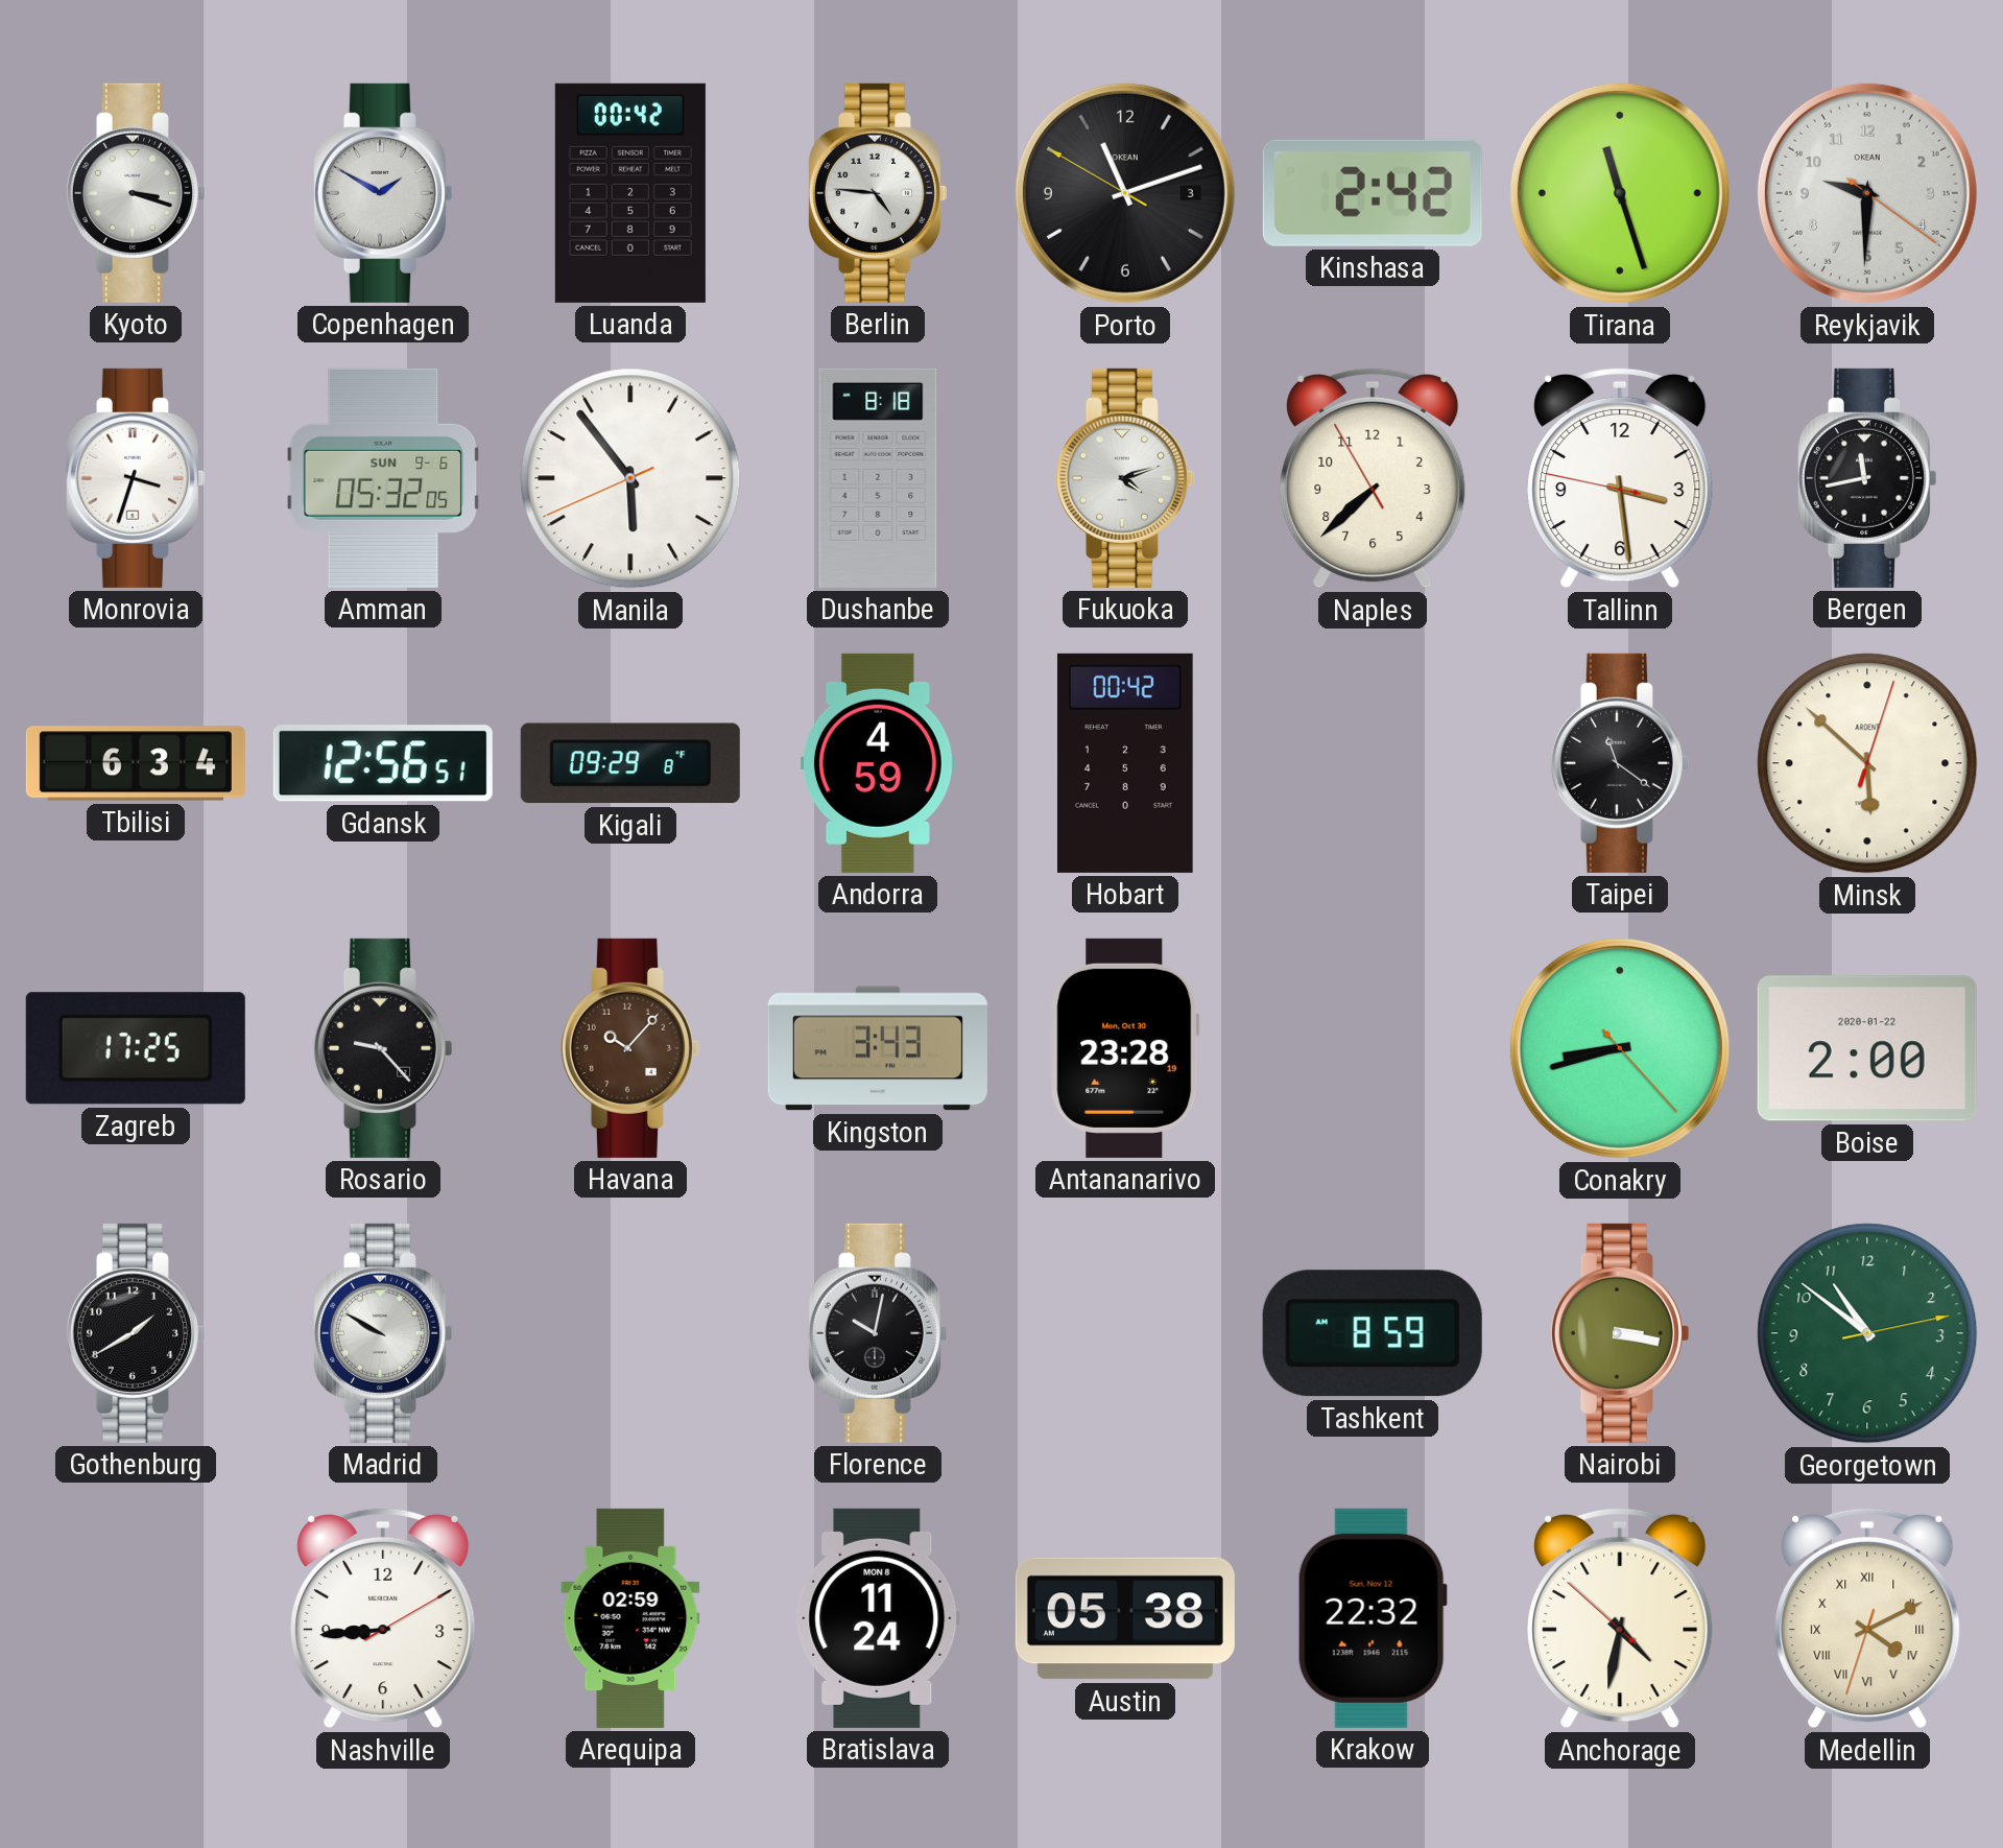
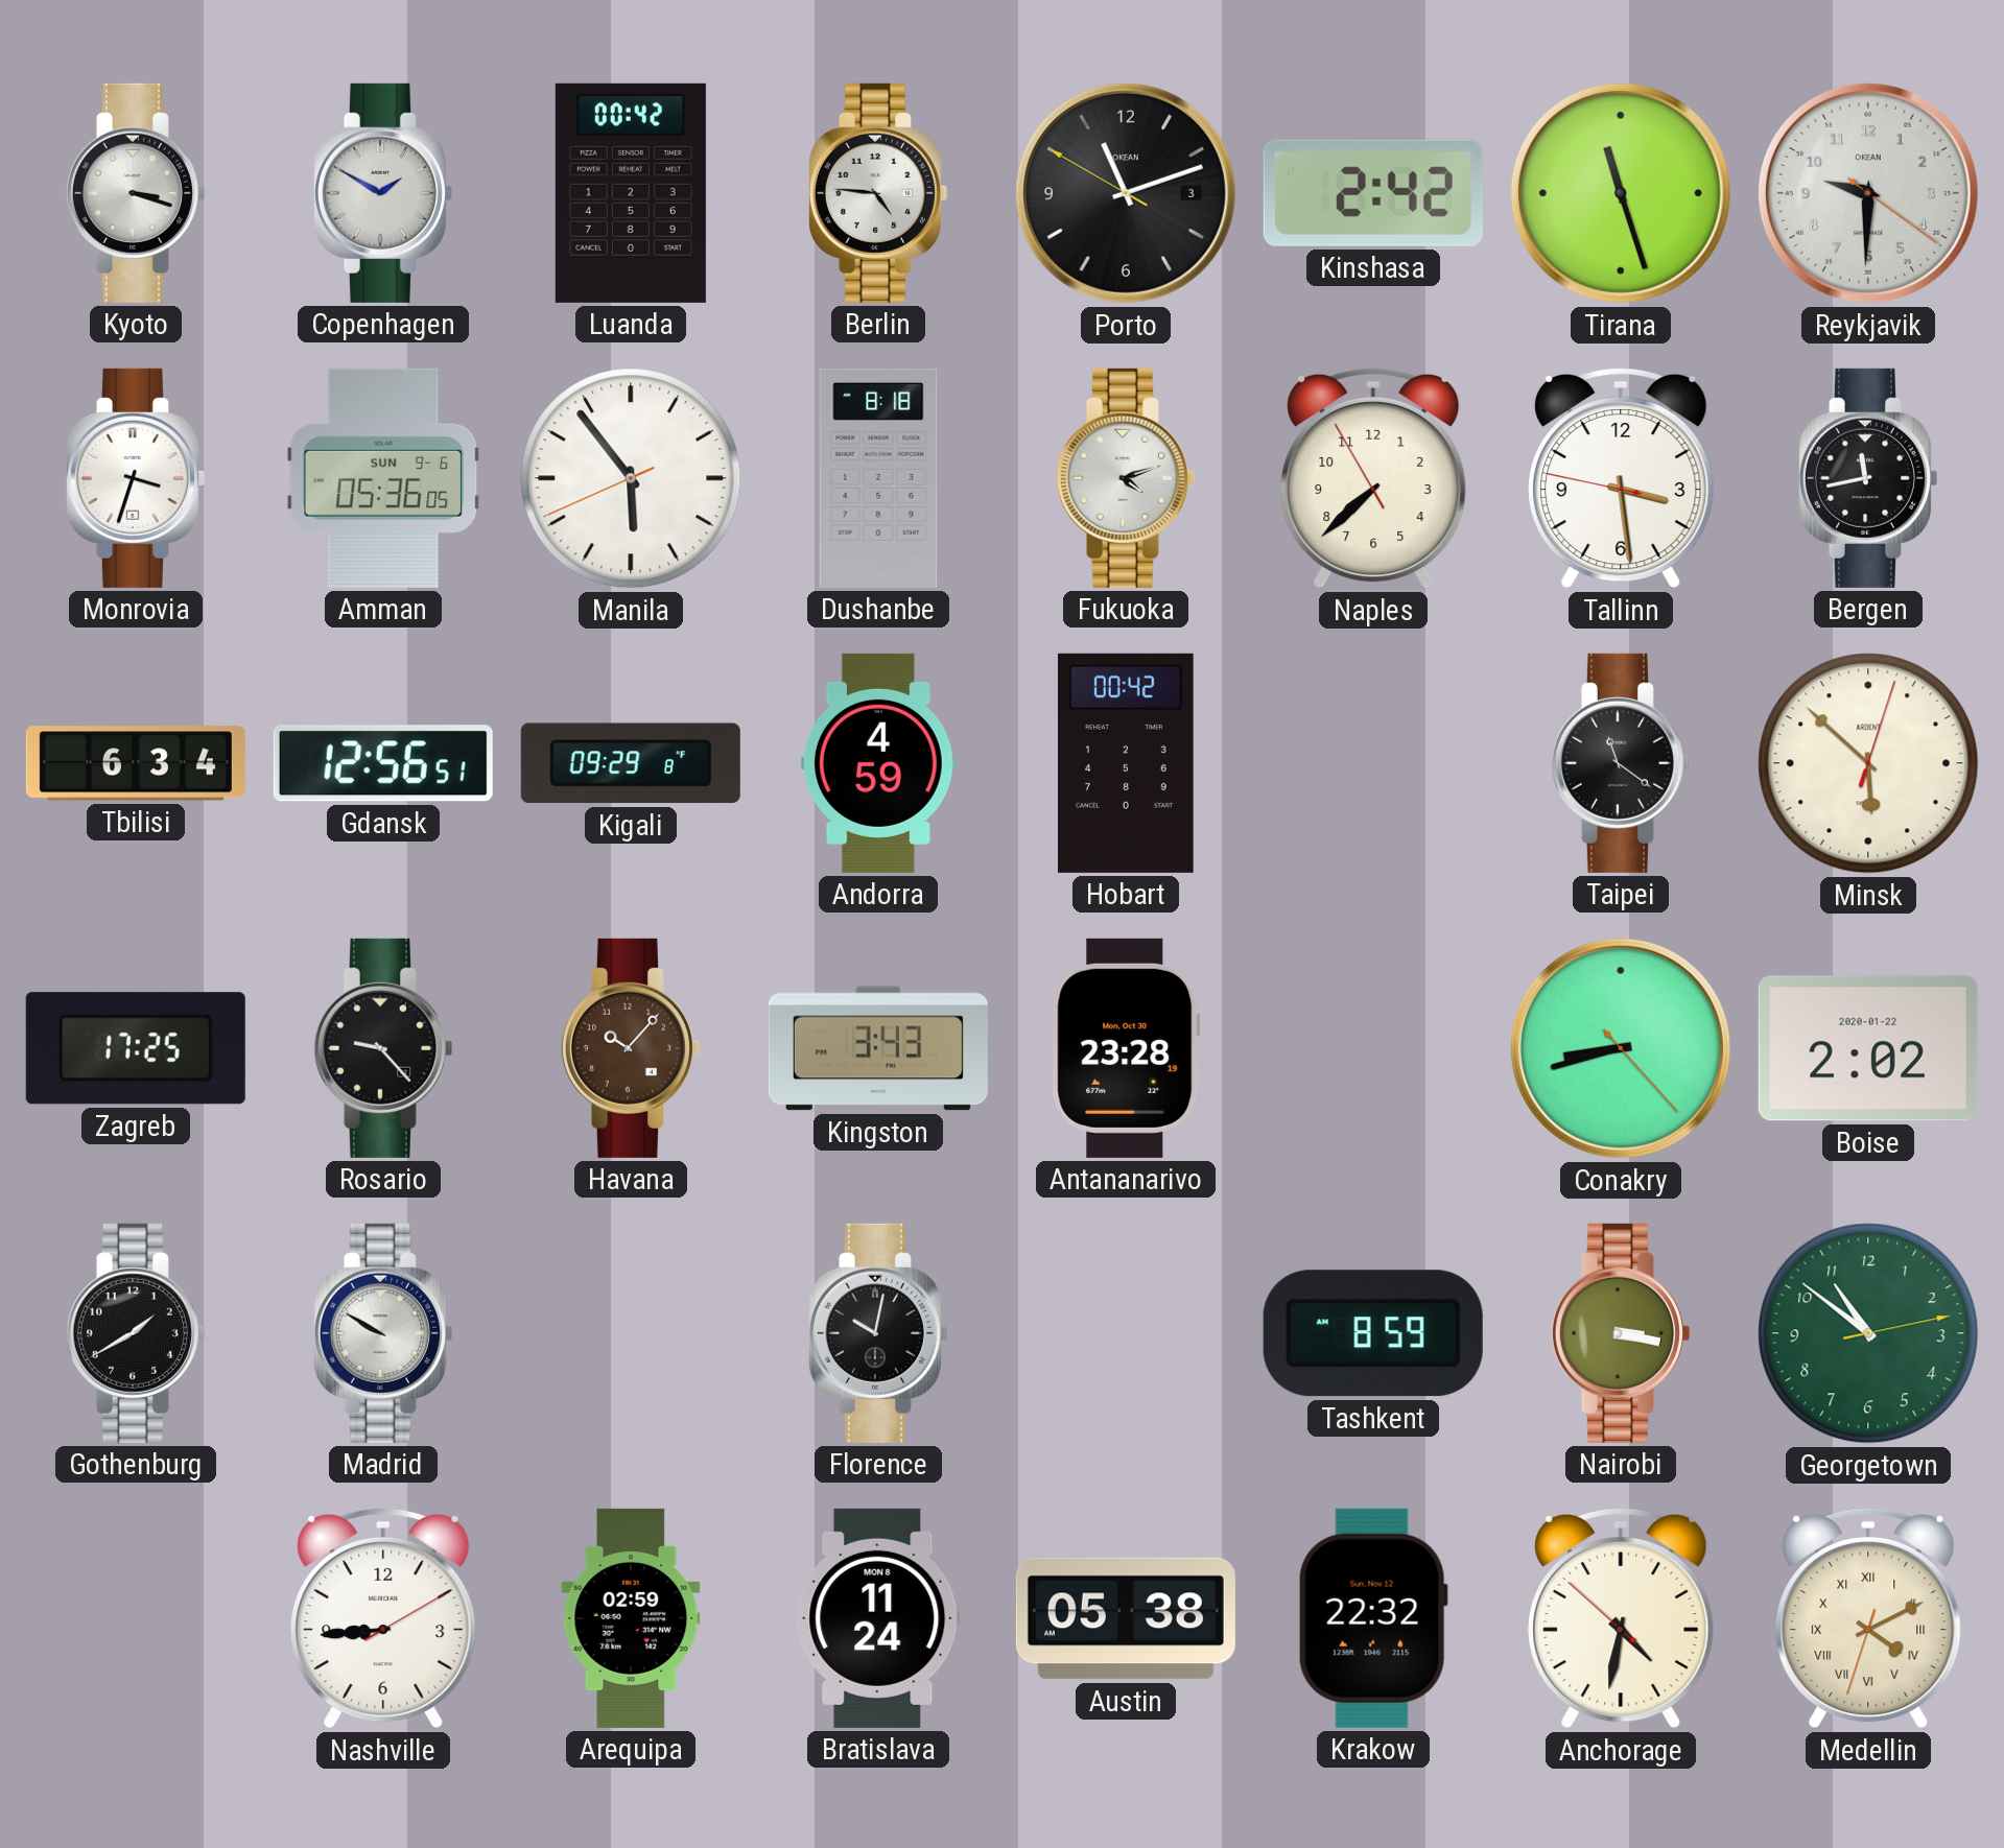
Amman: 05:32 -> 05:36 (383, 478)
Boise: 2:00 -> 2:02 (1868, 1048)
